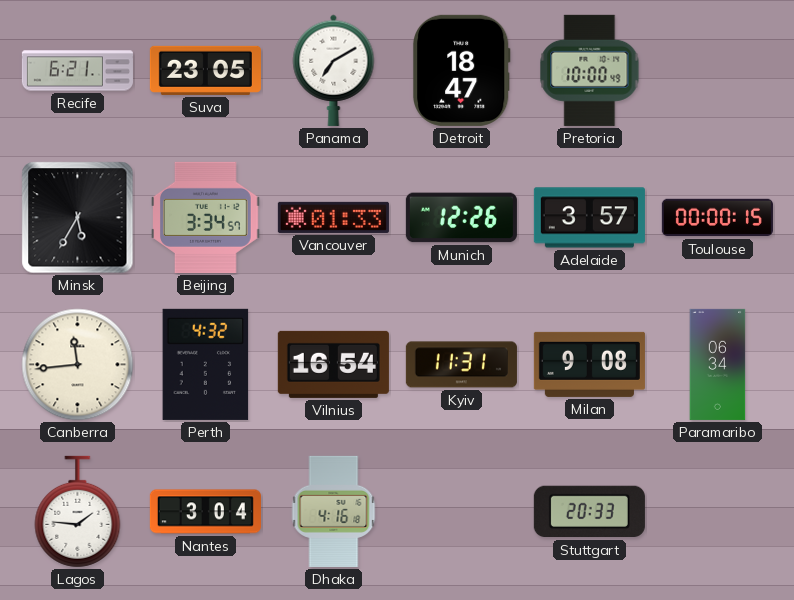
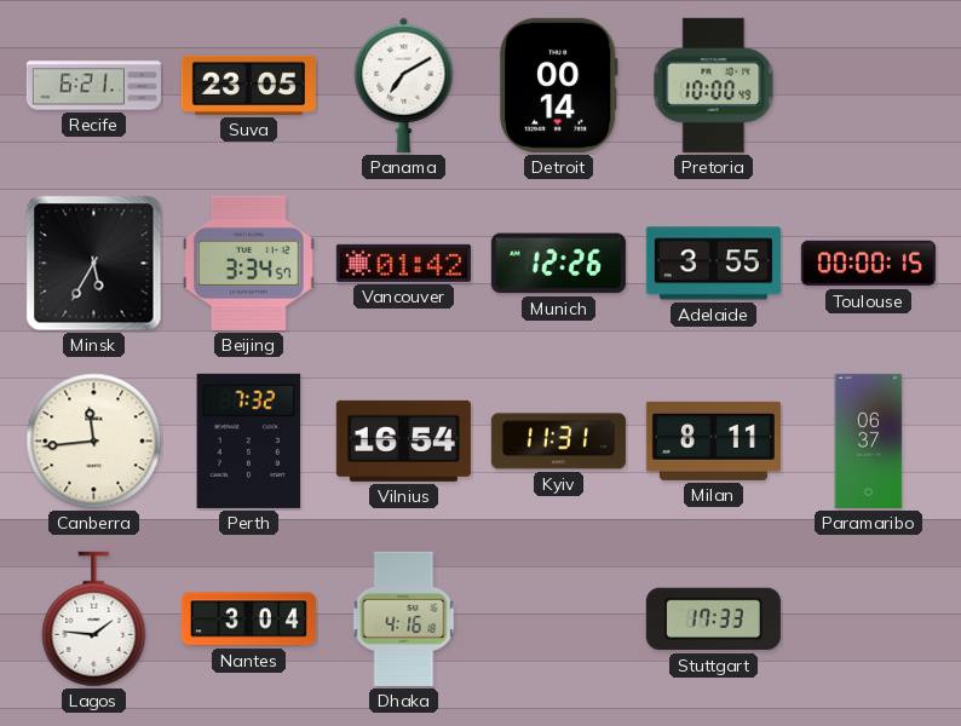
Detroit: 18:47 -> 00:14 (558, 85)
Vancouver: 01:33 -> 01:42 (403, 263)
Adelaide: 3:57 -> 3:55 (713, 264)
Perth: 4:32 -> 7:32 (249, 440)
Milan: 9:08 -> 8:11 (713, 440)
Paramaribo: 06:34 -> 06:37 (869, 440)
Stuttgart: 20:33 -> 17:33 (713, 620)
